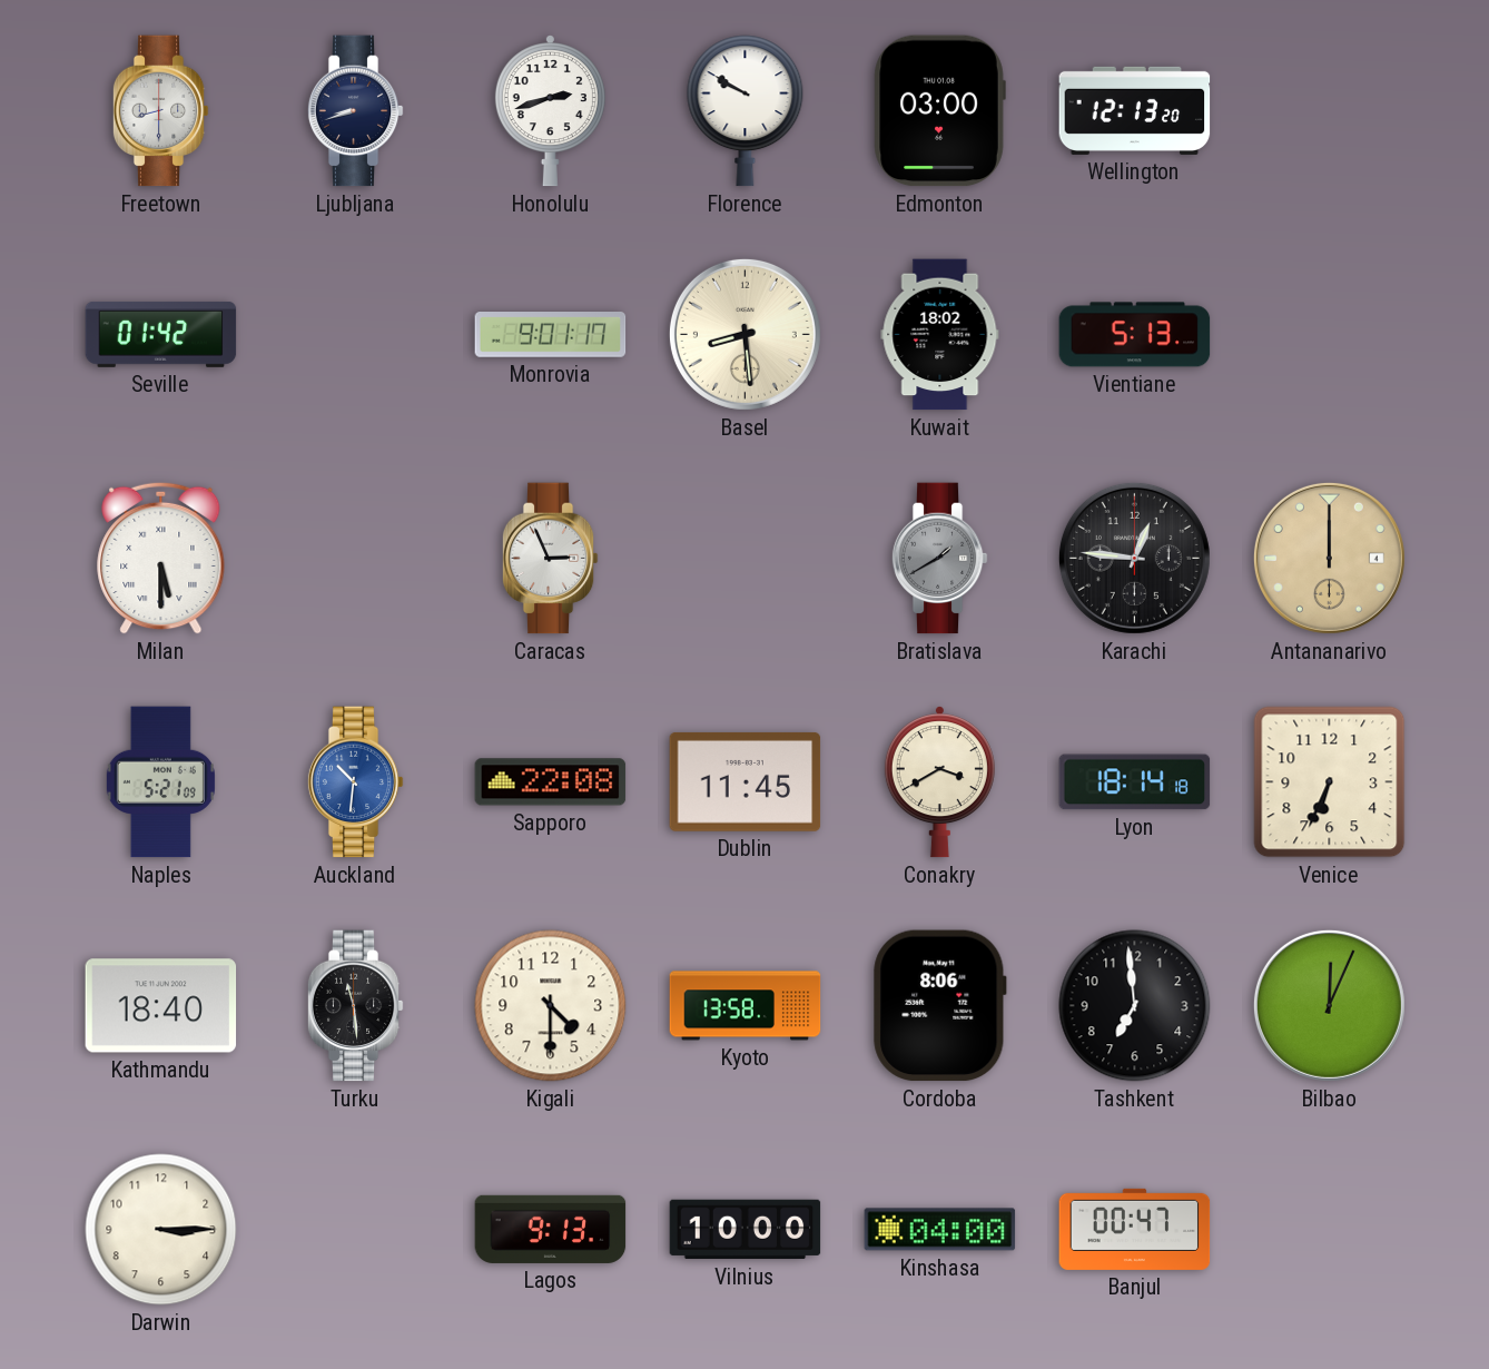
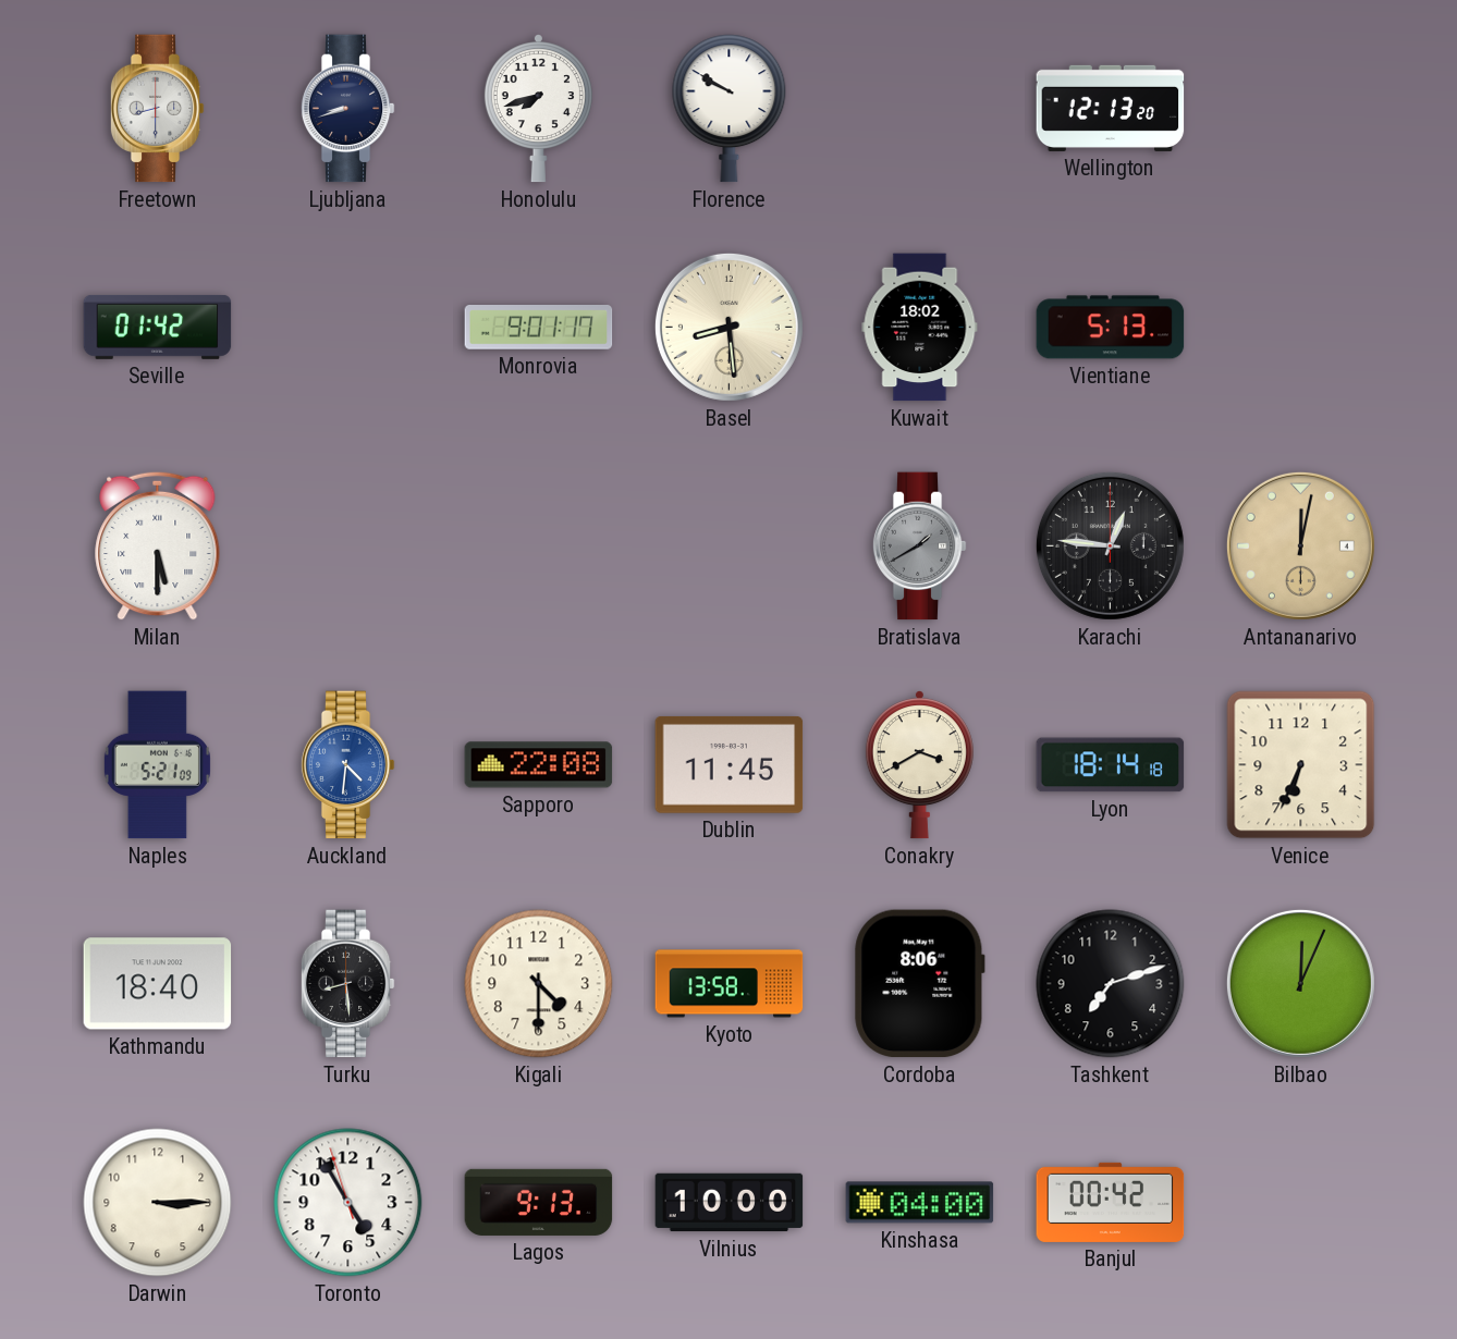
Honolulu: 2:42 -> 7:42 (538, 109)
Edmonton: 03:00 -> none (939, 111)
Caracas: 2:56 -> none (550, 559)
Antananarivo: 12:00 -> 12:02 (1300, 545)
Auckland: 10:31 -> 4:31 (347, 765)
Turku: 11:29 -> 8:29 (347, 984)
Tashkent: 6:59 -> 7:12 (1111, 984)
Toronto: none -> 4:54 (348, 1203)
Banjul: 00:47 -> 00:42 (1111, 1202)
